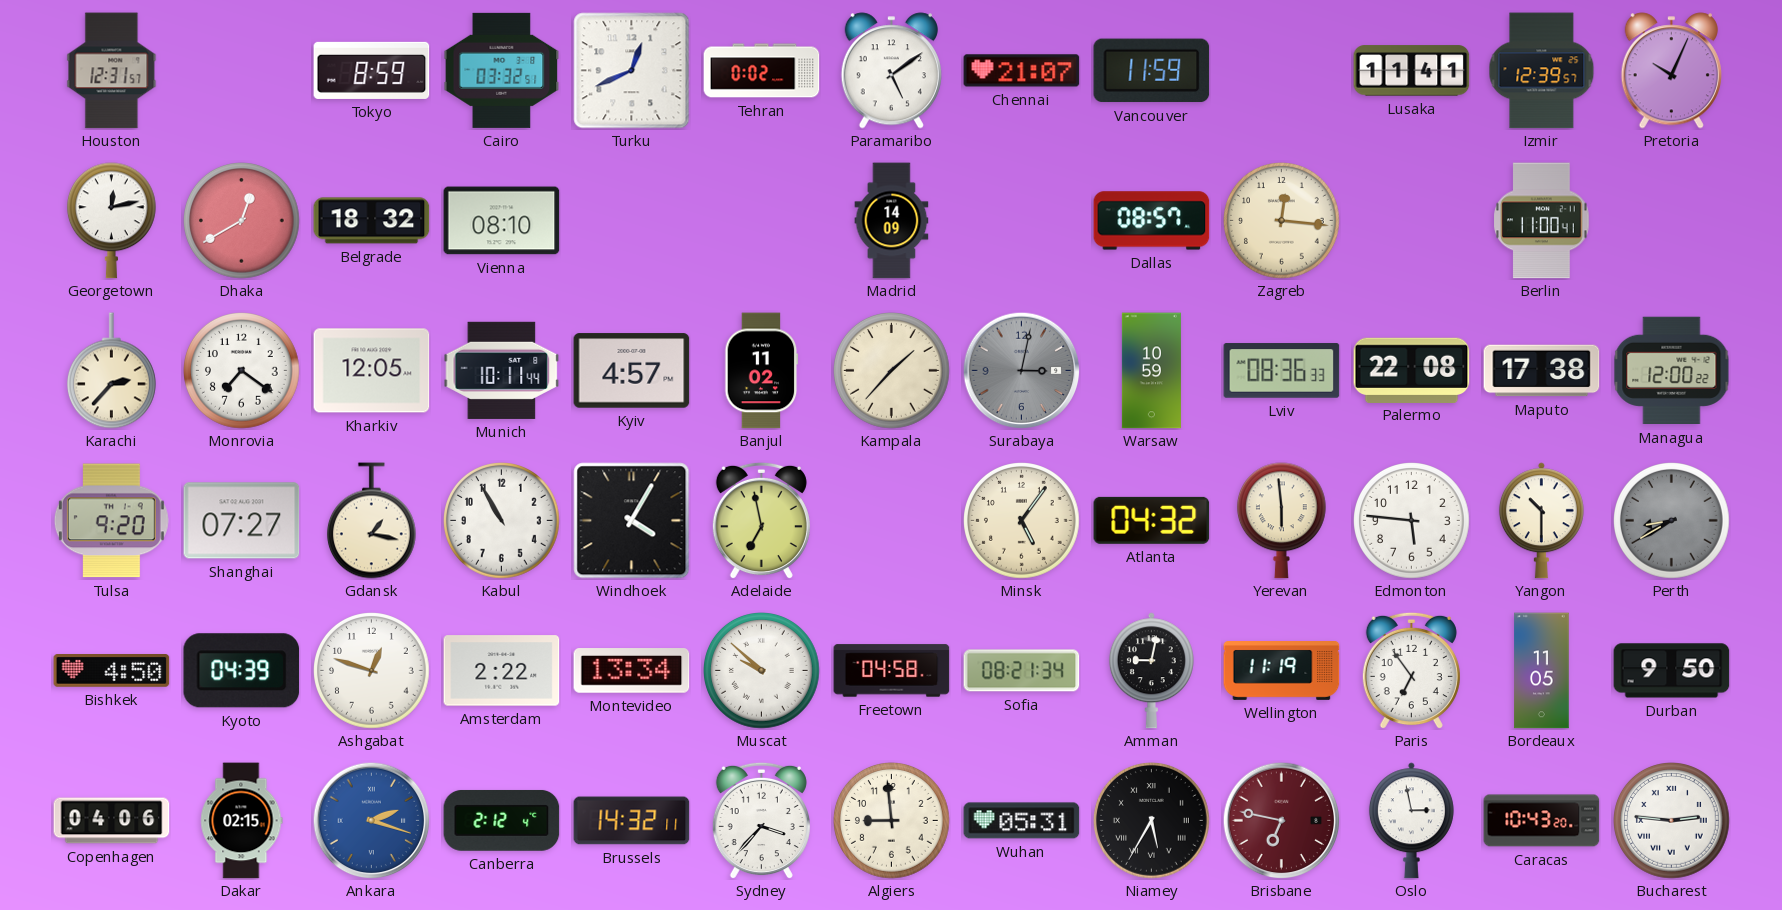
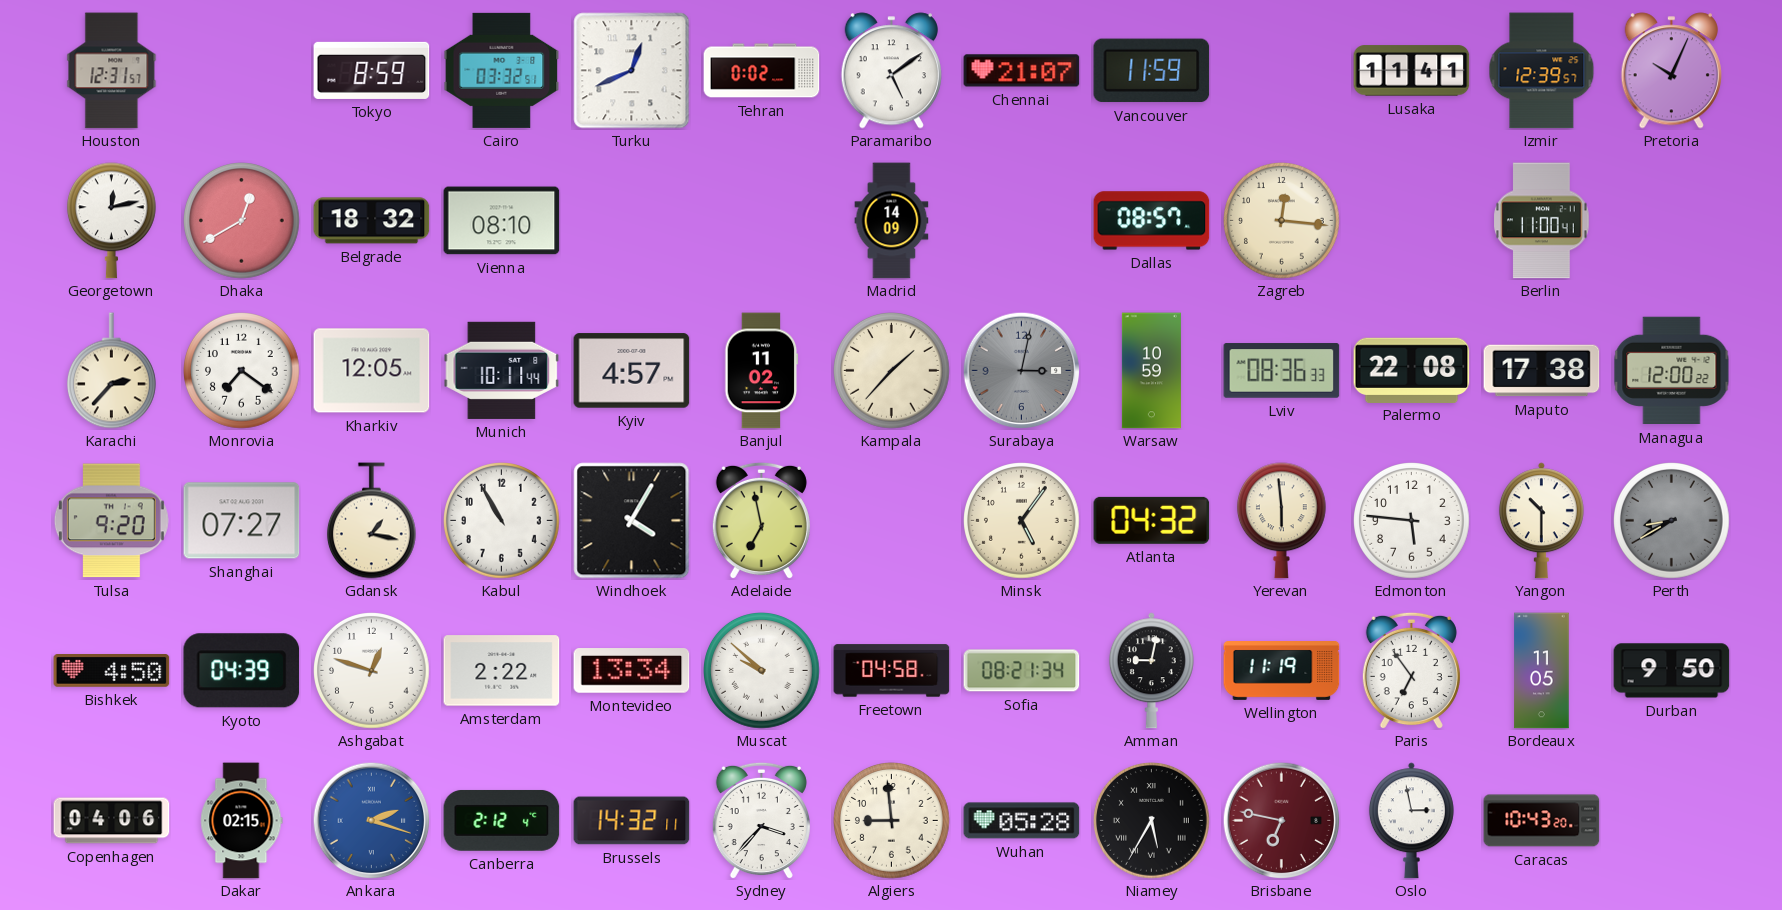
Wuhan: 05:31 -> 05:28 (1022, 821)
Bucharest: 2:46 -> none (1672, 821)
